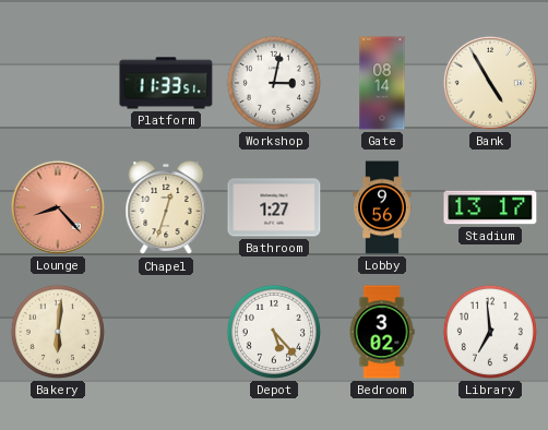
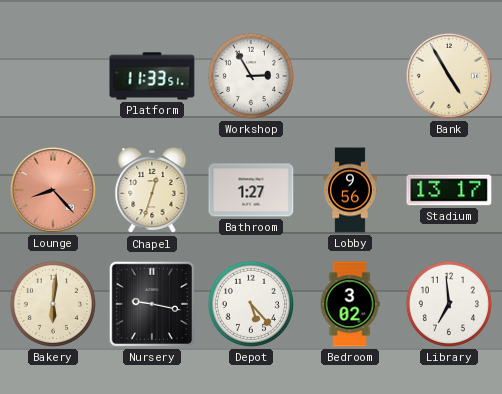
Workshop: 3:02 -> 2:55 (251, 76)
Gate: 08:14 -> none (382, 83)
Nursery: none -> 9:17 (152, 304)
